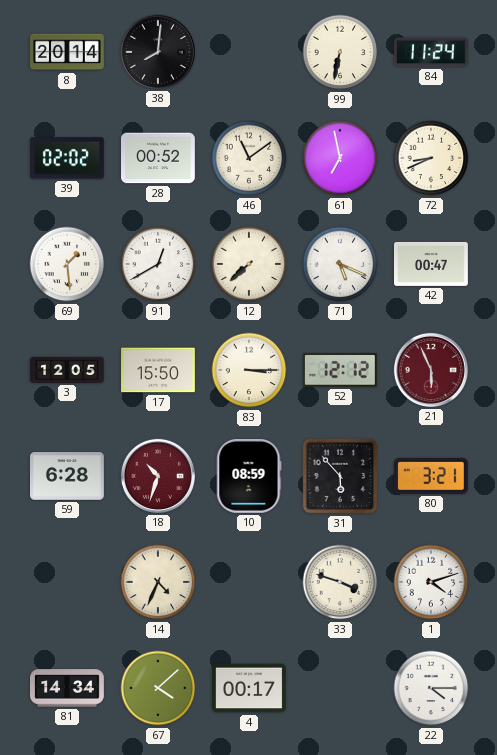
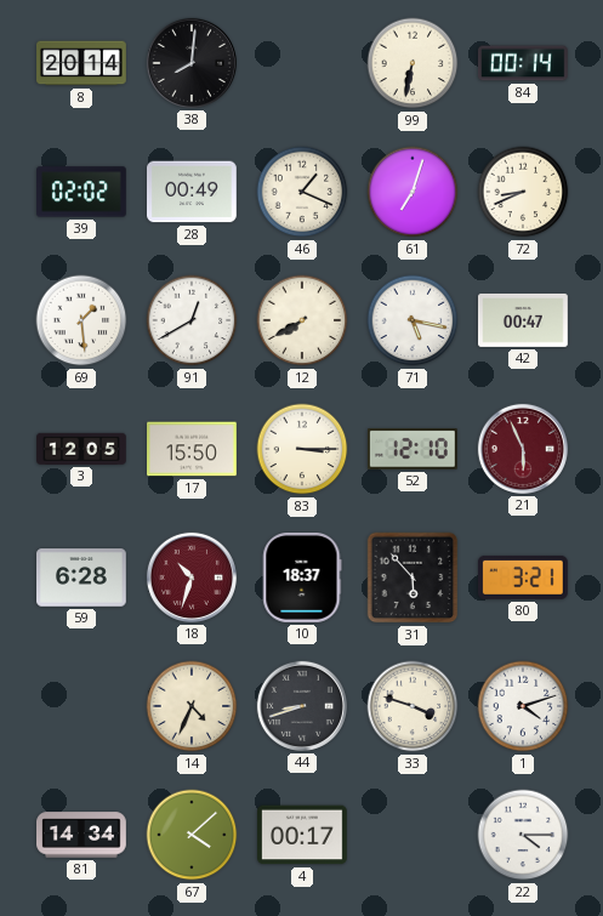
84: 11:24 -> 00:14 (523, 63)
28: 00:52 -> 00:49 (193, 192)
46: 11:09 -> 1:19 (302, 192)
61: 6:58 -> 7:03 (413, 192)
12: 7:38 -> 7:40 (302, 320)
71: 5:19 -> 5:17 (413, 320)
52: 12:12 -> 12:10 (413, 449)
10: 08:59 -> 18:37 (302, 579)
44: none -> 8:42 (302, 706)
